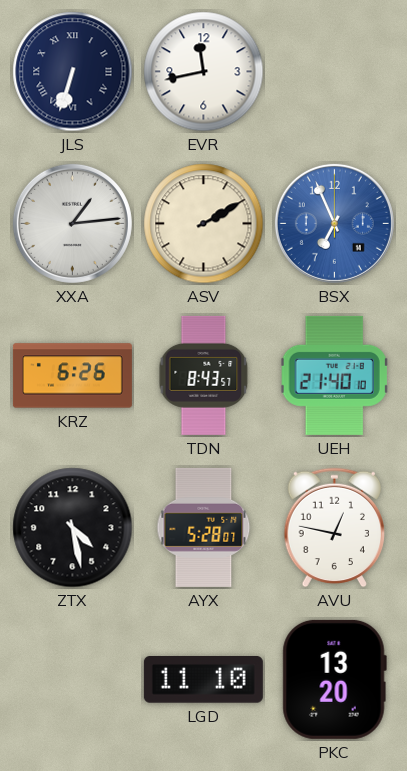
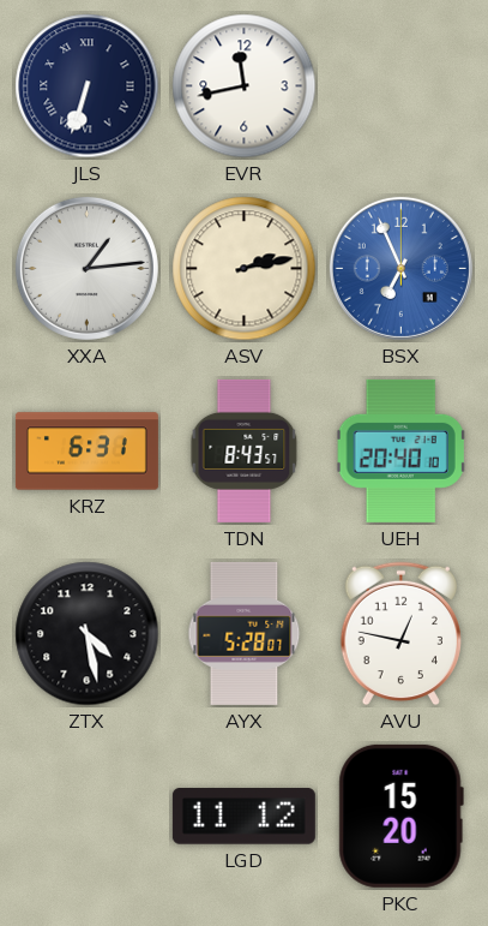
ASV: 2:10 -> 2:13 (245, 269)
KRZ: 6:26 -> 6:31 (86, 452)
UEH: 21:40 -> 20:40 (402, 450)
LGD: 11:10 -> 11:12 (243, 817)
PKC: 13:20 -> 15:20 (400, 816)
